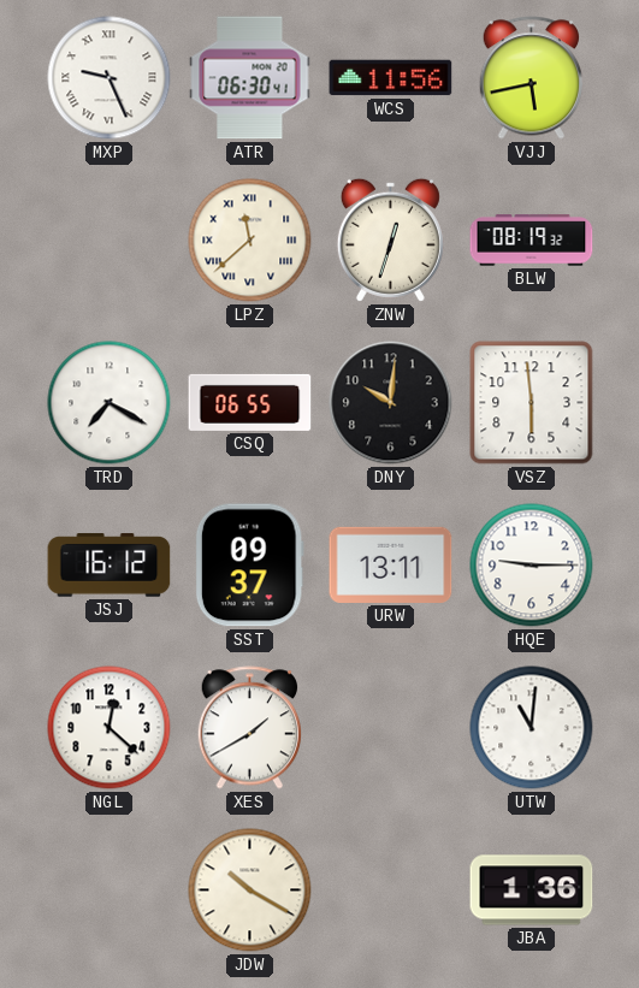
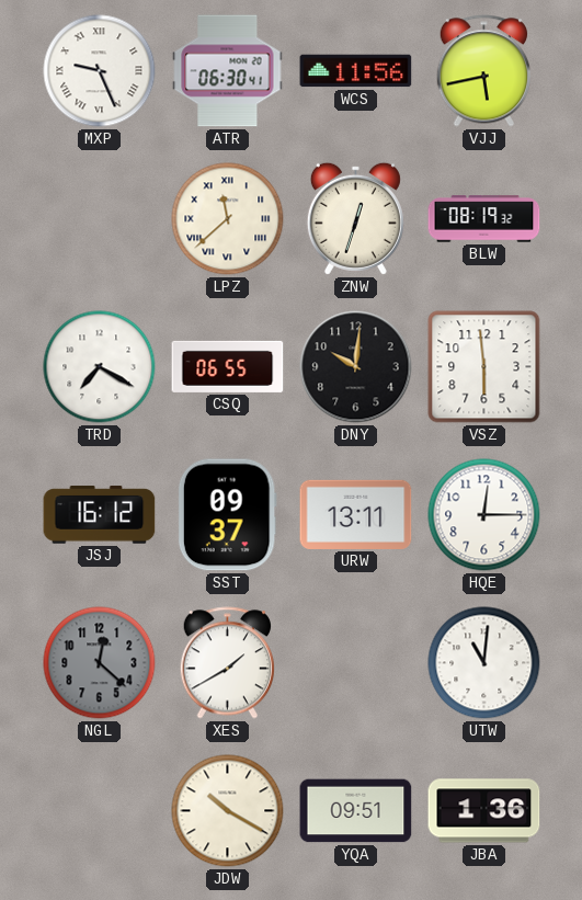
HQE: 9:15 -> 12:15 (484, 515)
NGL dial: white -> grey (100, 663)
YQA: none -> 09:51 (356, 811)
